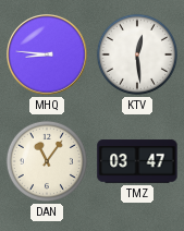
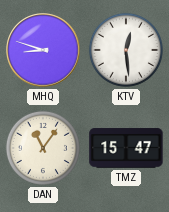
MHQ: 8:46 -> 8:48 (43, 50)
TMZ: 03:47 -> 15:47 (126, 148)
